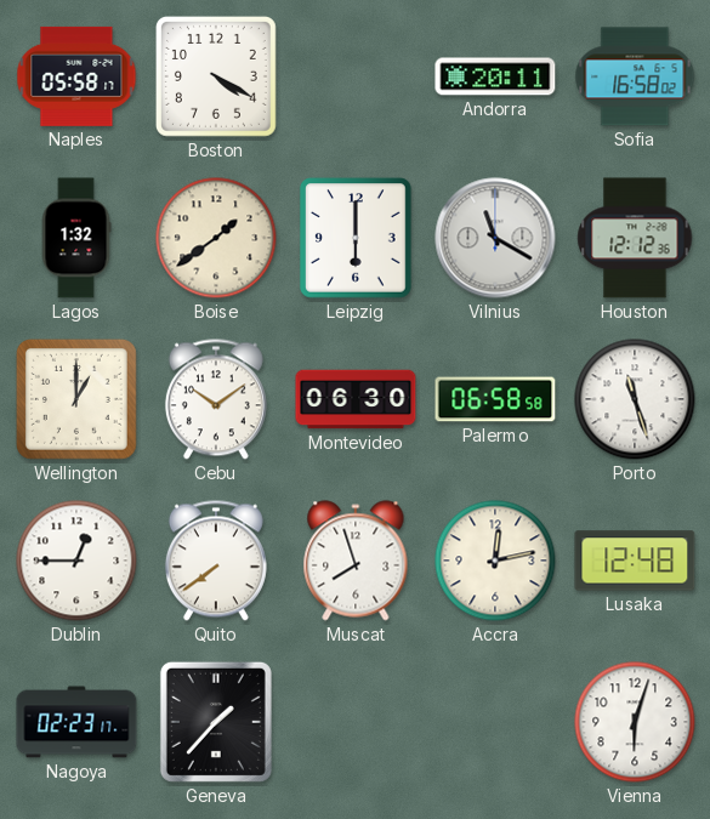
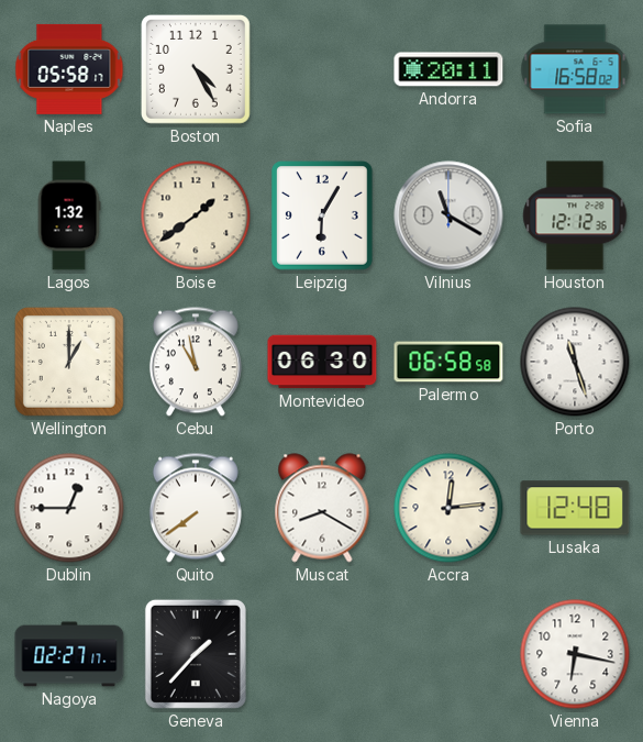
Boston: 4:20 -> 4:25 (196, 69)
Leipzig: 6:00 -> 6:05 (322, 215)
Cebu: 10:09 -> 10:58 (196, 362)
Muscat: 7:57 -> 8:20 (322, 508)
Accra: 12:13 -> 12:14 (448, 508)
Nagoya: 02:23 -> 02:27 (69, 654)
Vienna: 6:03 -> 6:17 (575, 654)
